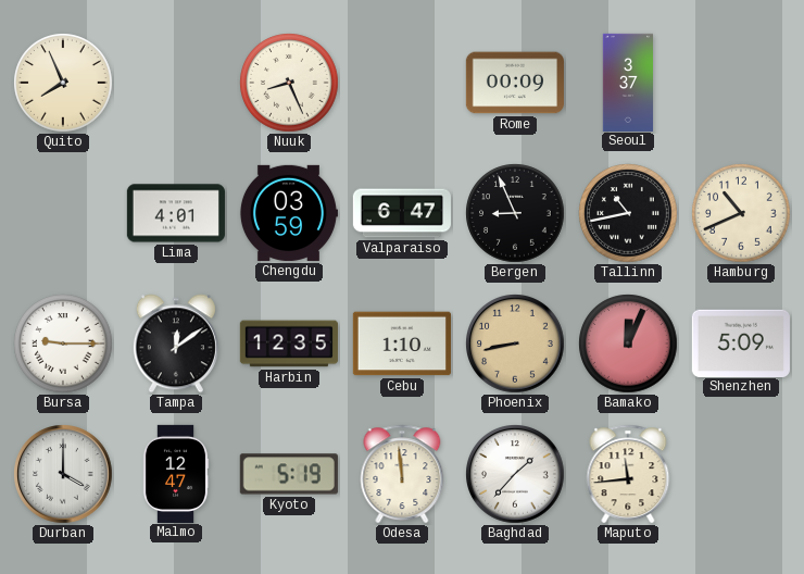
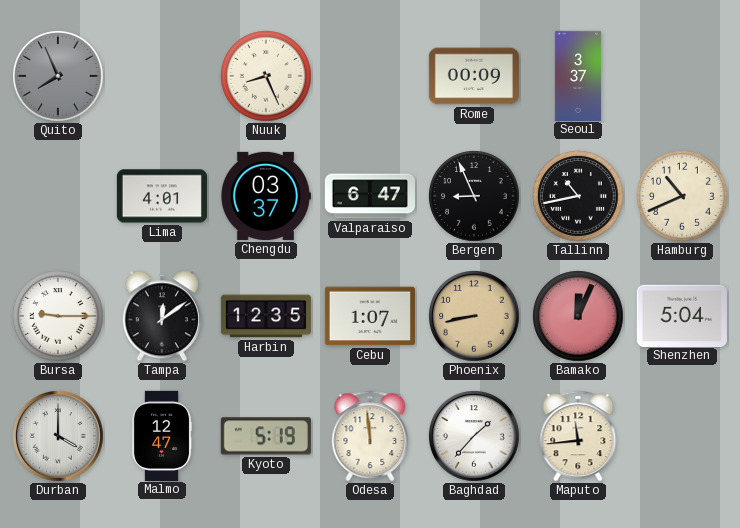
Quito dial: cream -> grey (58, 76)
Chengdu: 03:59 -> 03:37 (265, 196)
Cebu: 1:10 -> 1:07 (370, 316)
Shenzhen: 5:09 -> 5:04 (682, 315)
